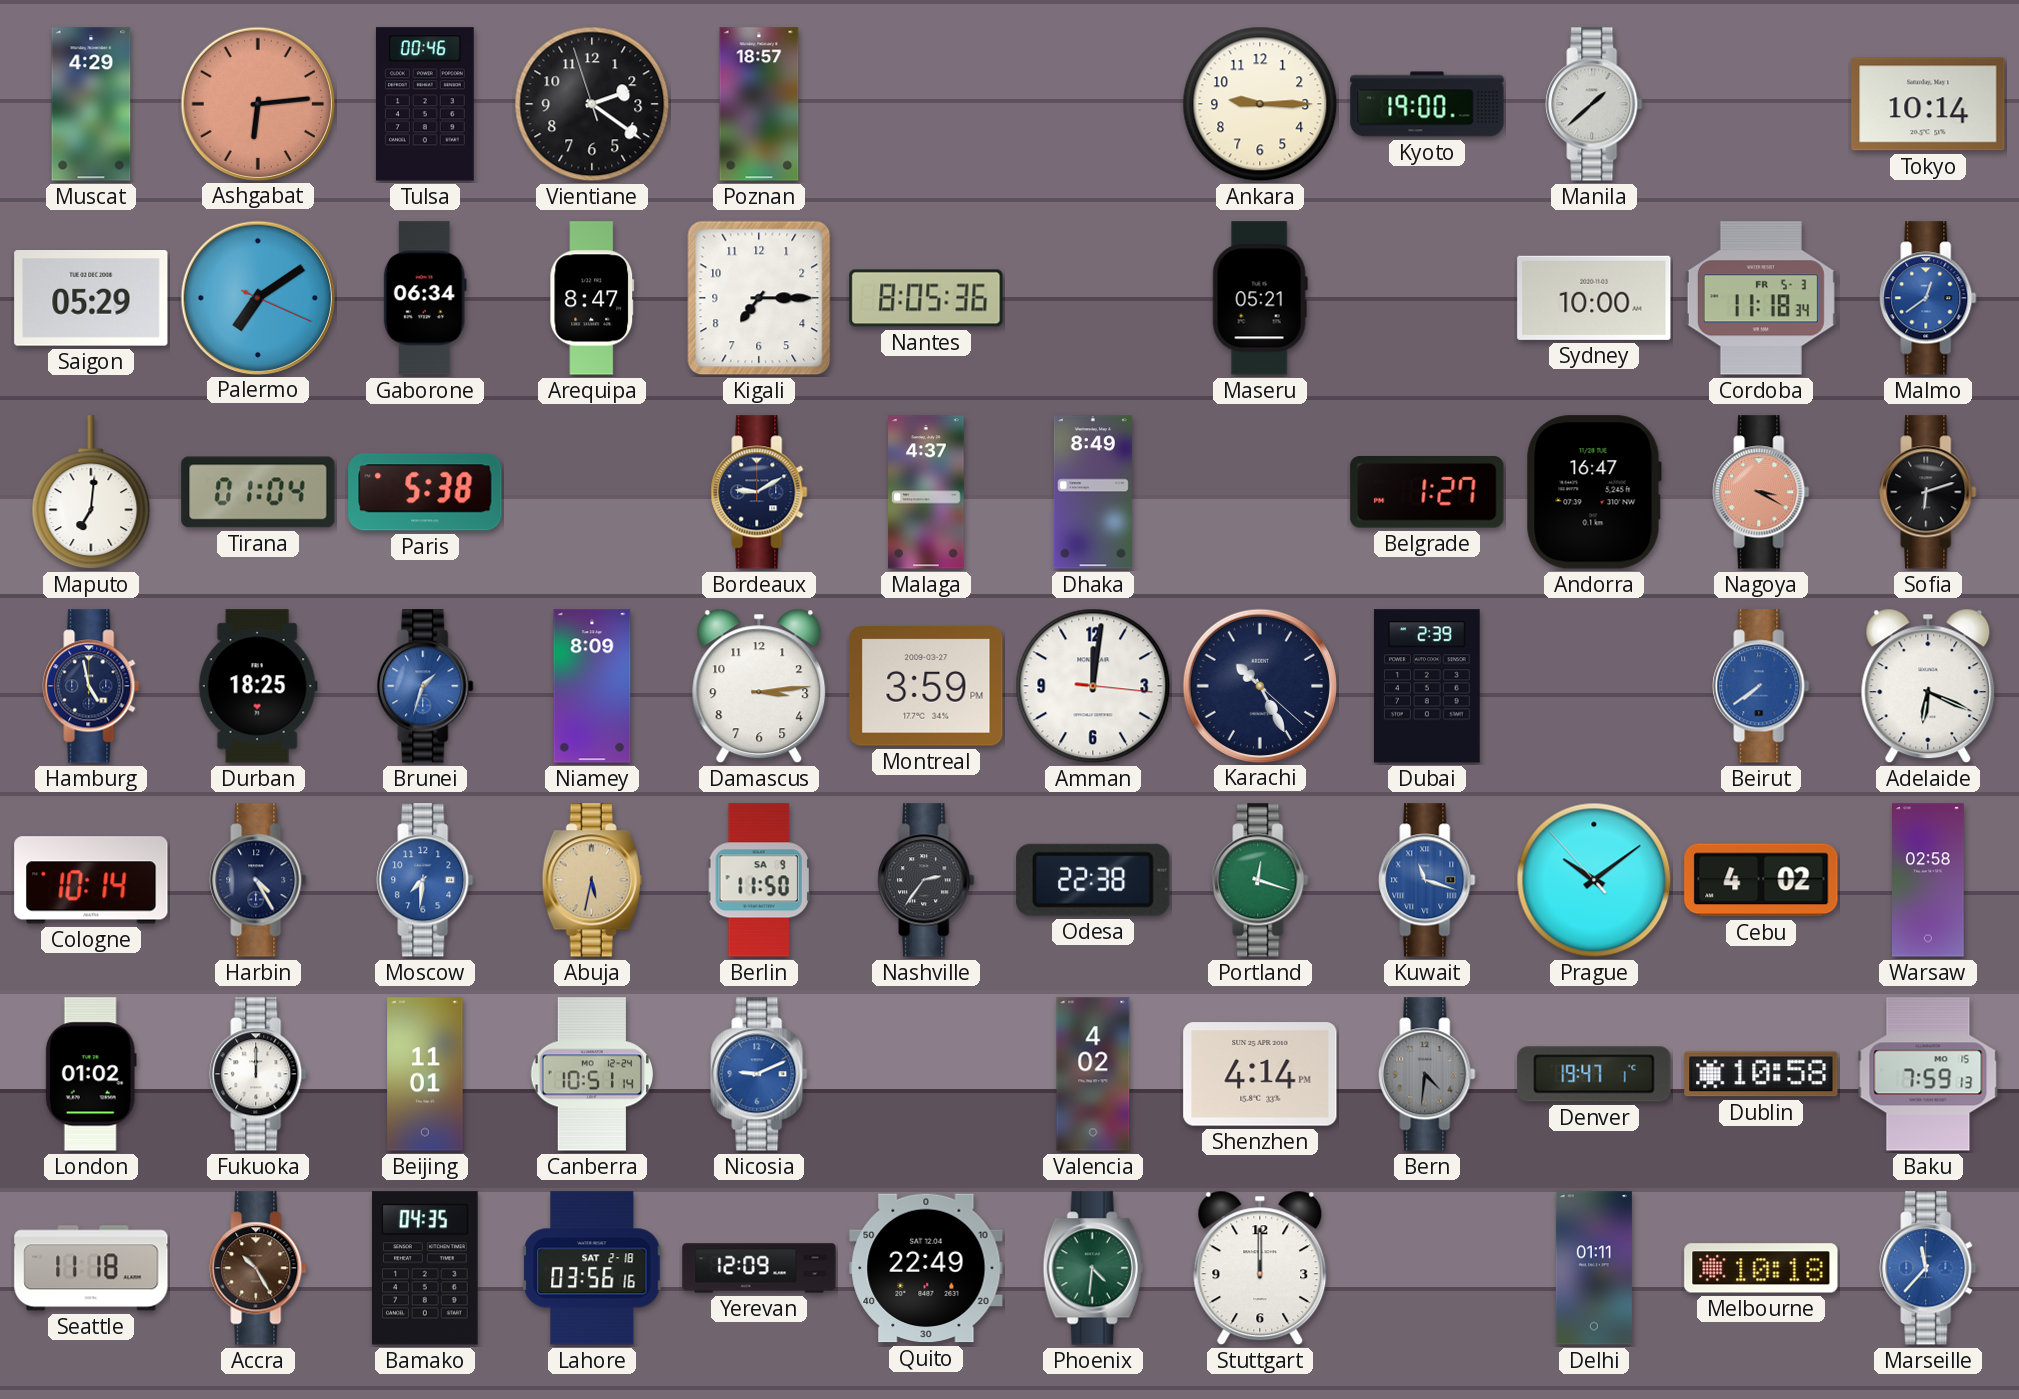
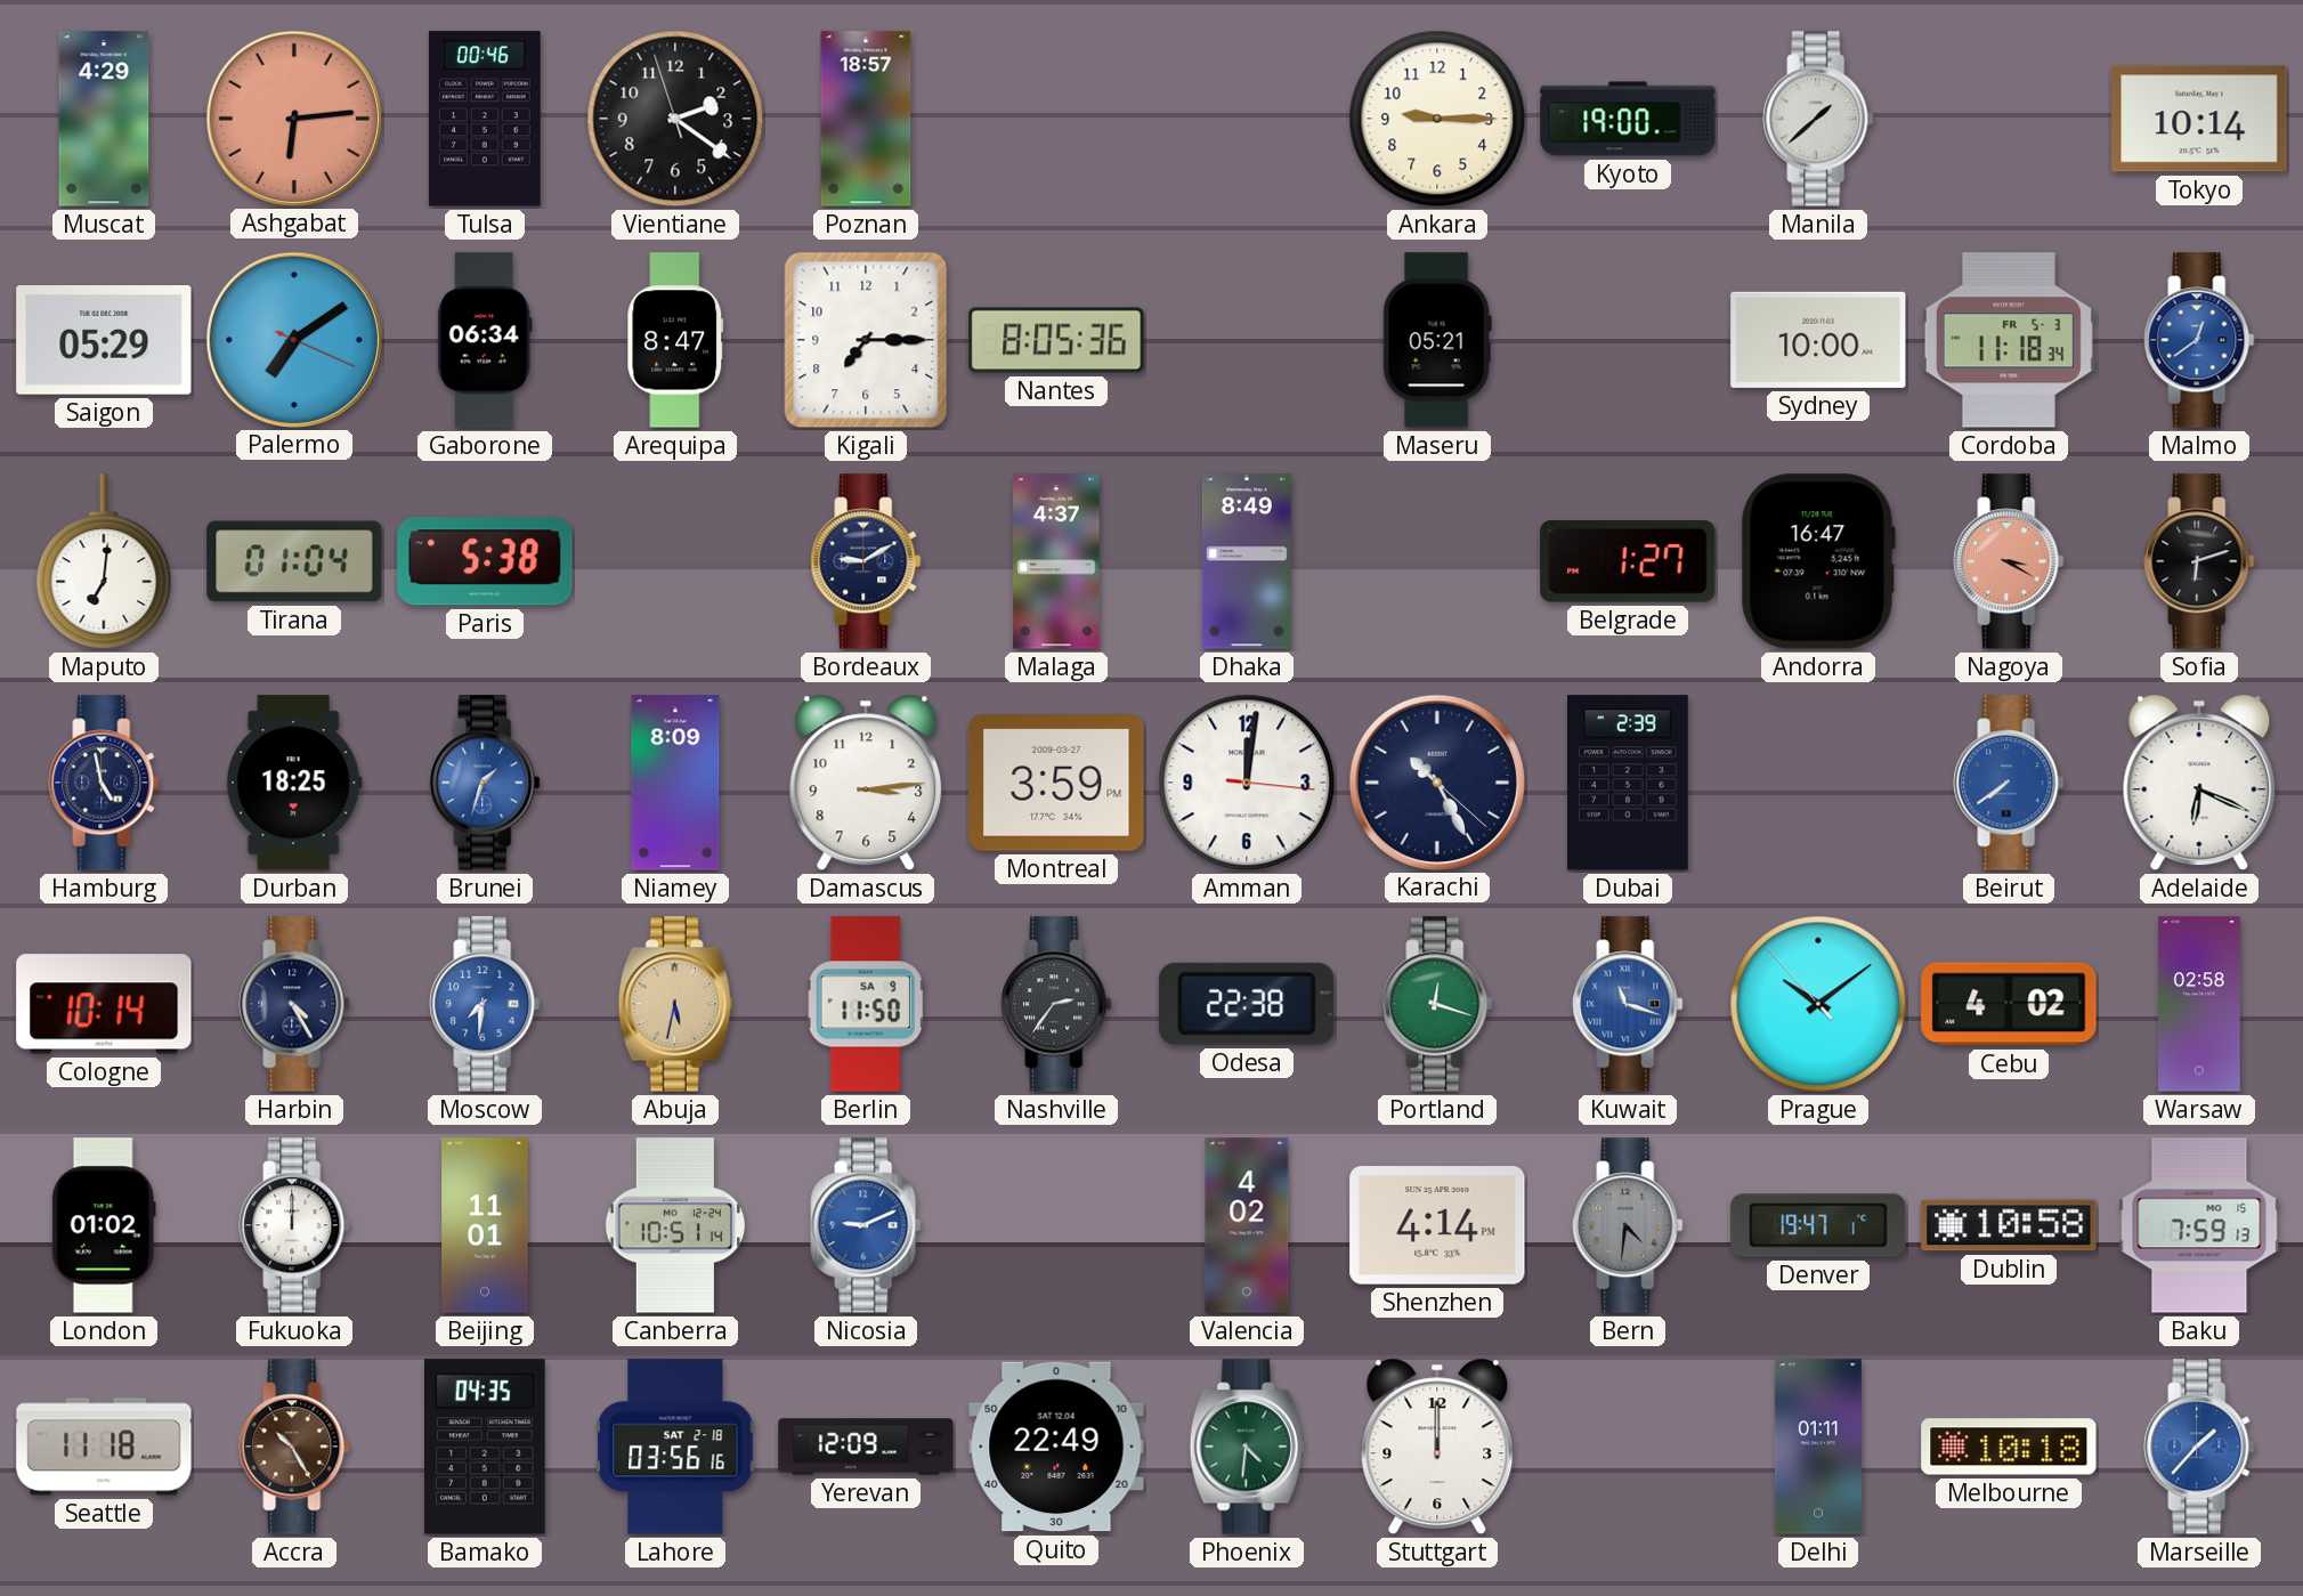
Marseille: 11:37 -> 1:37 (2199, 1447)
